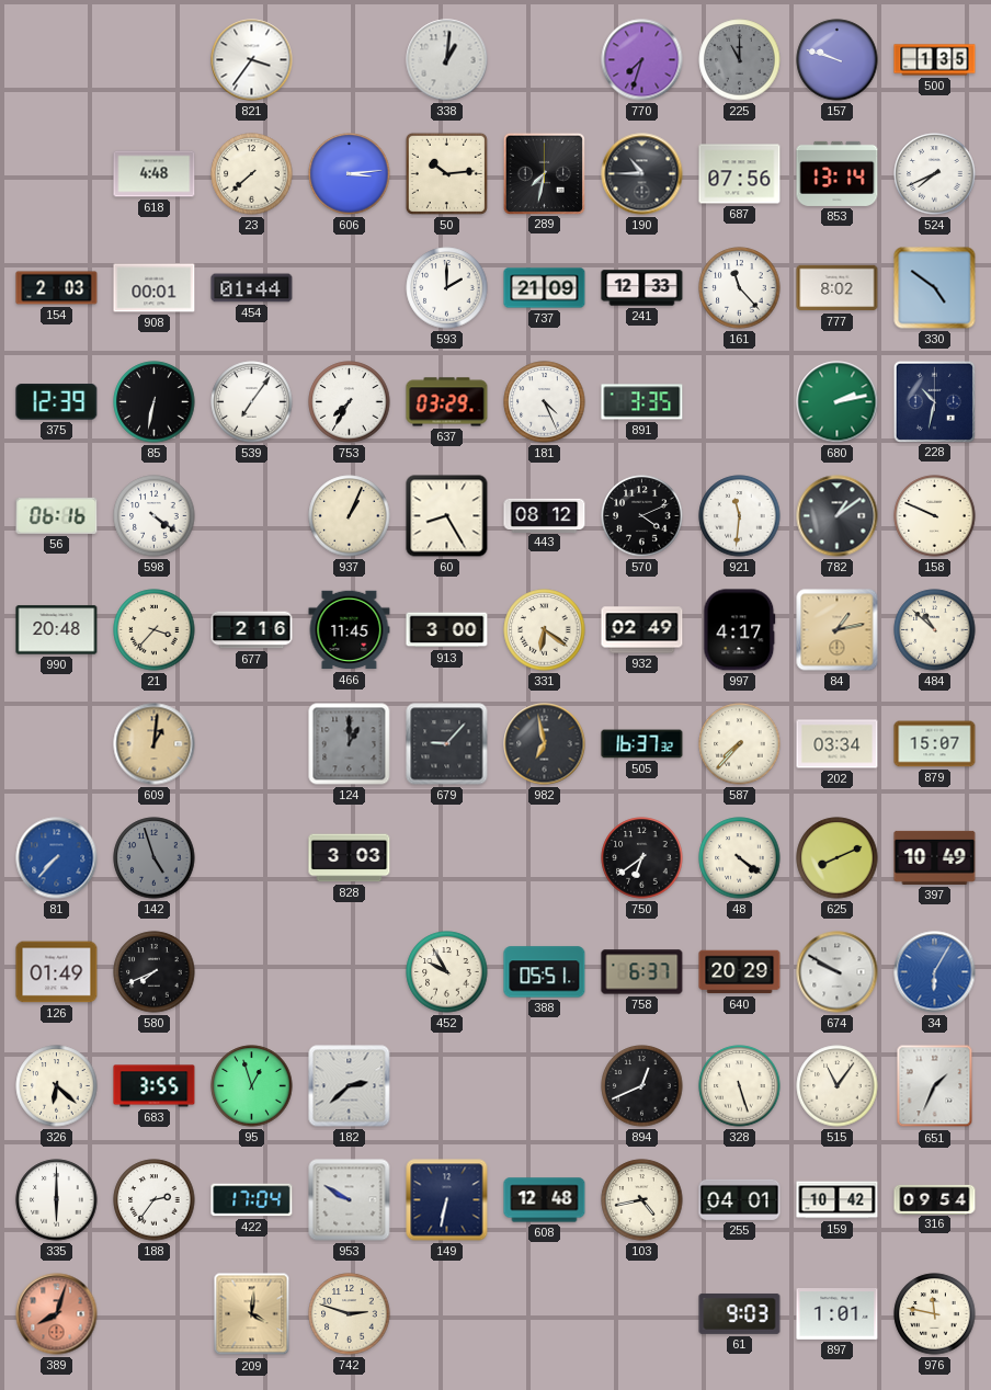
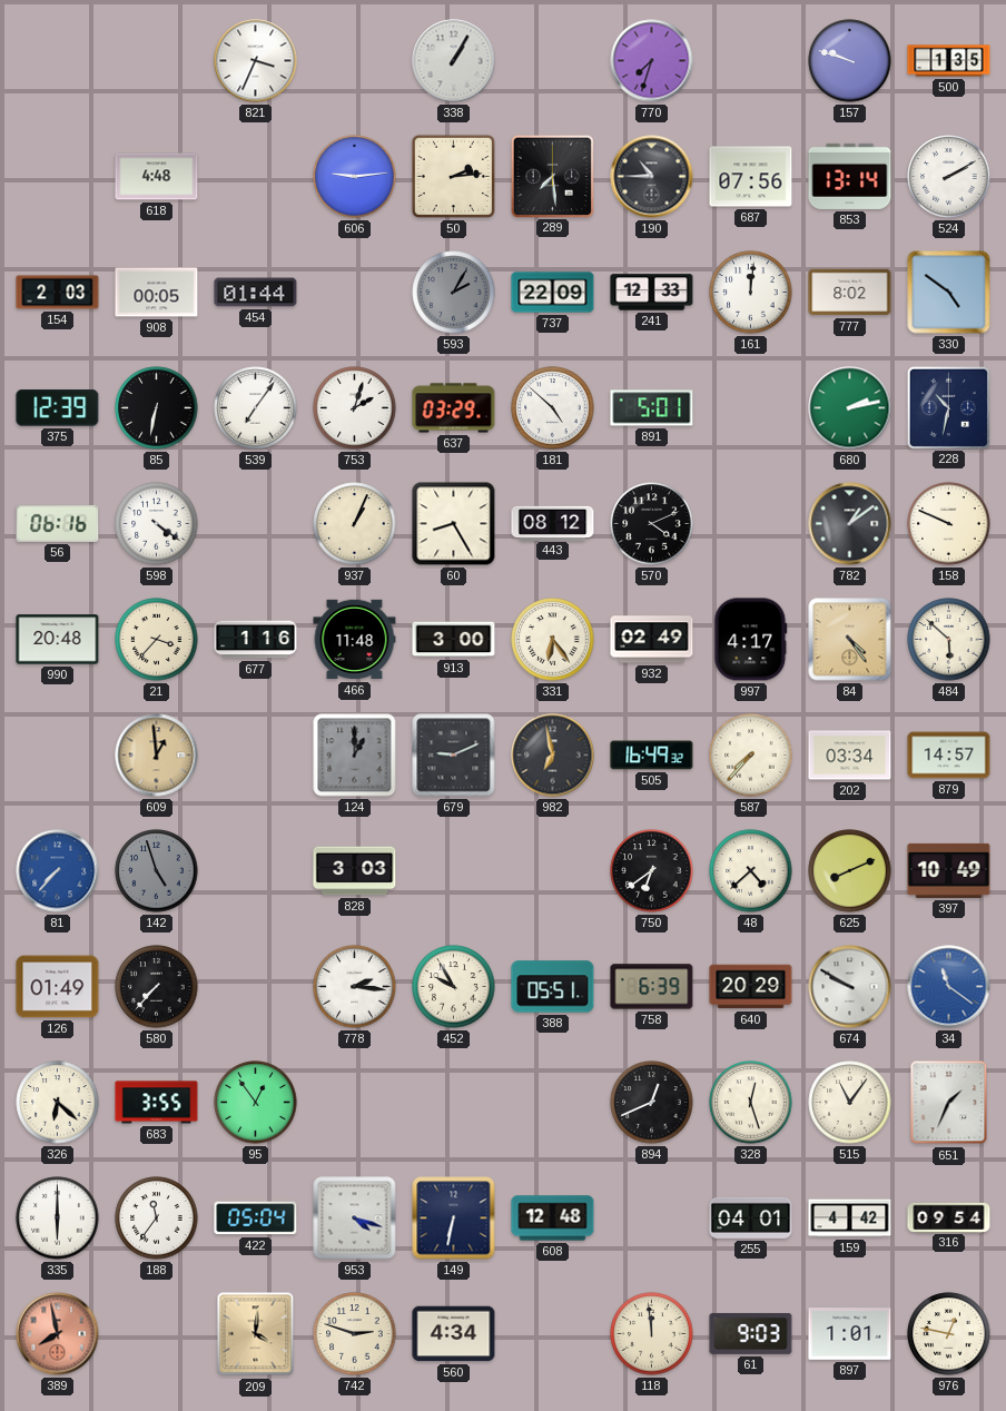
821: 3:36 -> 3:34 (256, 61)
338: 1:01 -> 1:05 (454, 61)
225: 11:00 -> none (740, 60)
23: 7:38 -> none (252, 174)
606: 3:14 -> 9:14 (355, 177)
50: 10:14 -> 2:14 (453, 176)
289: 7:32 -> 7:29 (552, 176)
524: 7:41 -> 2:10 (949, 177)
908: 00:01 -> 00:05 (157, 293)
593: 2:00 -> 2:05 (454, 293)
593 dial: white -> grey (454, 293)
737: 21:09 -> 22:09 (553, 293)
161: 11:23 -> 12:01 (751, 293)
753: 7:35 -> 2:03 (355, 408)
181: 4:26 -> 4:52 (553, 408)
891: 3:35 -> 5:01 (652, 408)
921: 11:31 -> none (740, 516)
677: 2:16 -> 1:16 (256, 640)
466: 11:45 -> 11:48 (355, 640)
331: 6:21 -> 6:24 (553, 640)
84: 1:13 -> 4:24 (850, 640)
484: 10:52 -> 5:52 (949, 640)
609: 1:01 -> 12:59 (157, 756)
679: 9:07 -> 9:11 (454, 756)
505: 16:37 -> 16:49 (652, 756)
879: 15:07 -> 14:57 (949, 756)
48: 4:21 -> 4:38 (751, 871)
580: 7:41 -> 7:37 (157, 987)
778: none -> 2:16 (355, 987)
758: 6:37 -> 6:39 (652, 987)
34: 6:05 -> 11:21 (949, 987)
95: 12:57 -> 12:54 (256, 1103)
182: 2:38 -> none (350, 1086)
328: 5:27 -> 12:27 (751, 1103)
188: 2:36 -> 11:36 (157, 1218)
422: 17:04 -> 05:04 (256, 1218)
953: 9:50 -> 4:18 (355, 1218)
103: 4:43 -> none (642, 1200)
159: 10:42 -> 4:42 (850, 1218)
389: 8:03 -> 7:58 (58, 1334)
560: none -> 4:34 (454, 1334)
118: none -> 11:59 (652, 1334)
976: 11:47 -> 12:47 (949, 1334)
